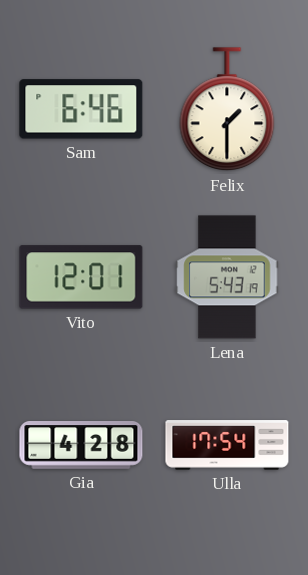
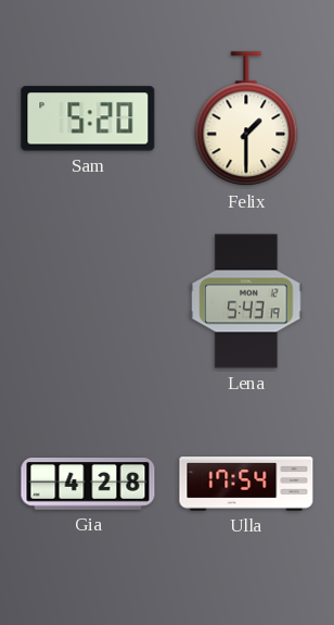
Sam: 6:46 -> 5:20 (88, 118)
Vito: 12:01 -> none (81, 277)
